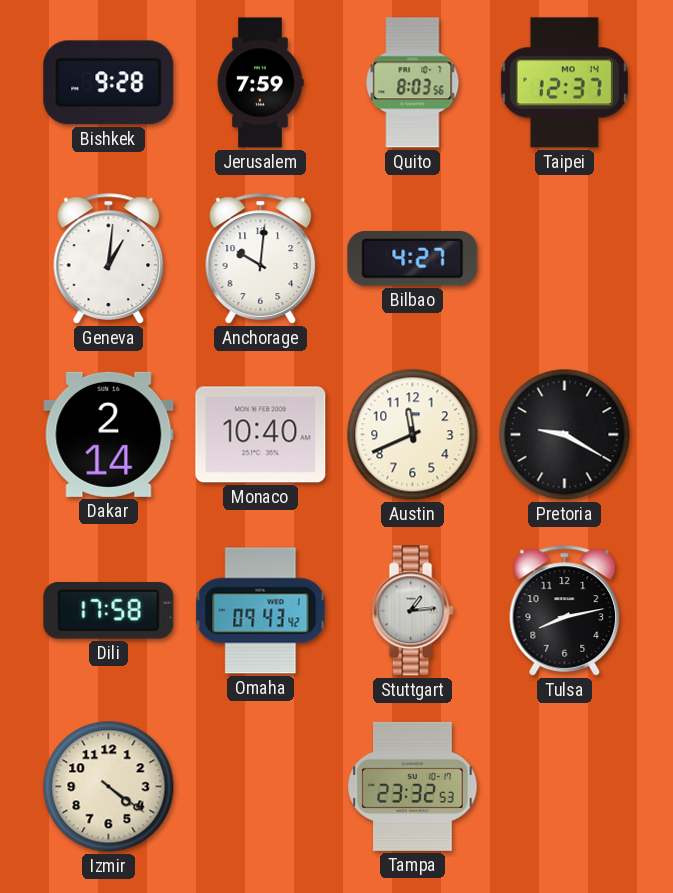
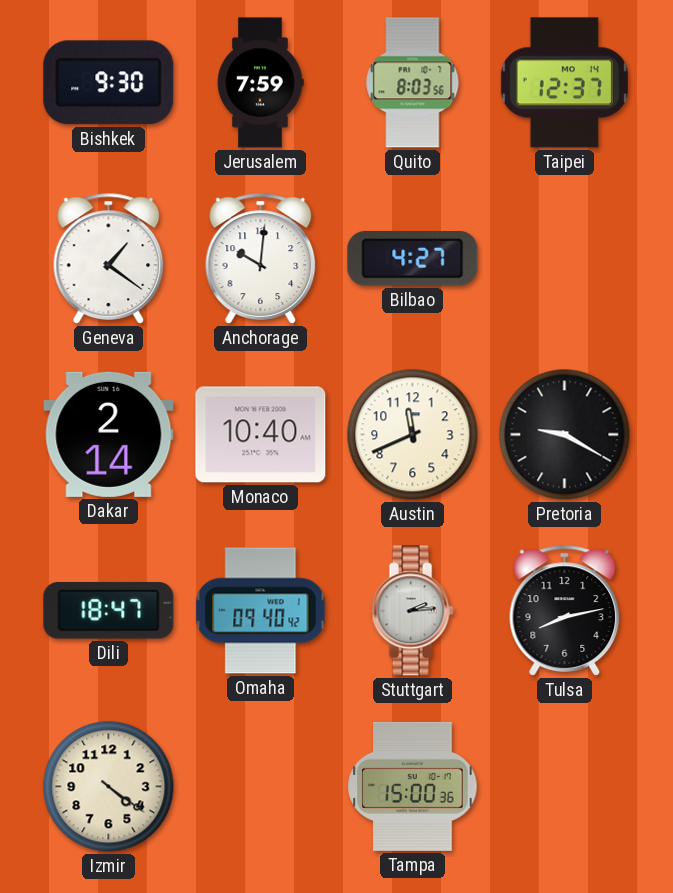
Bishkek: 9:28 -> 9:30 (109, 83)
Geneva: 1:01 -> 1:21 (109, 259)
Dili: 17:58 -> 18:47 (109, 611)
Omaha: 09:43 -> 09:40 (261, 611)
Stuttgart: 1:14 -> 2:14 (412, 611)
Tampa: 23:32 -> 15:00 (413, 786)
